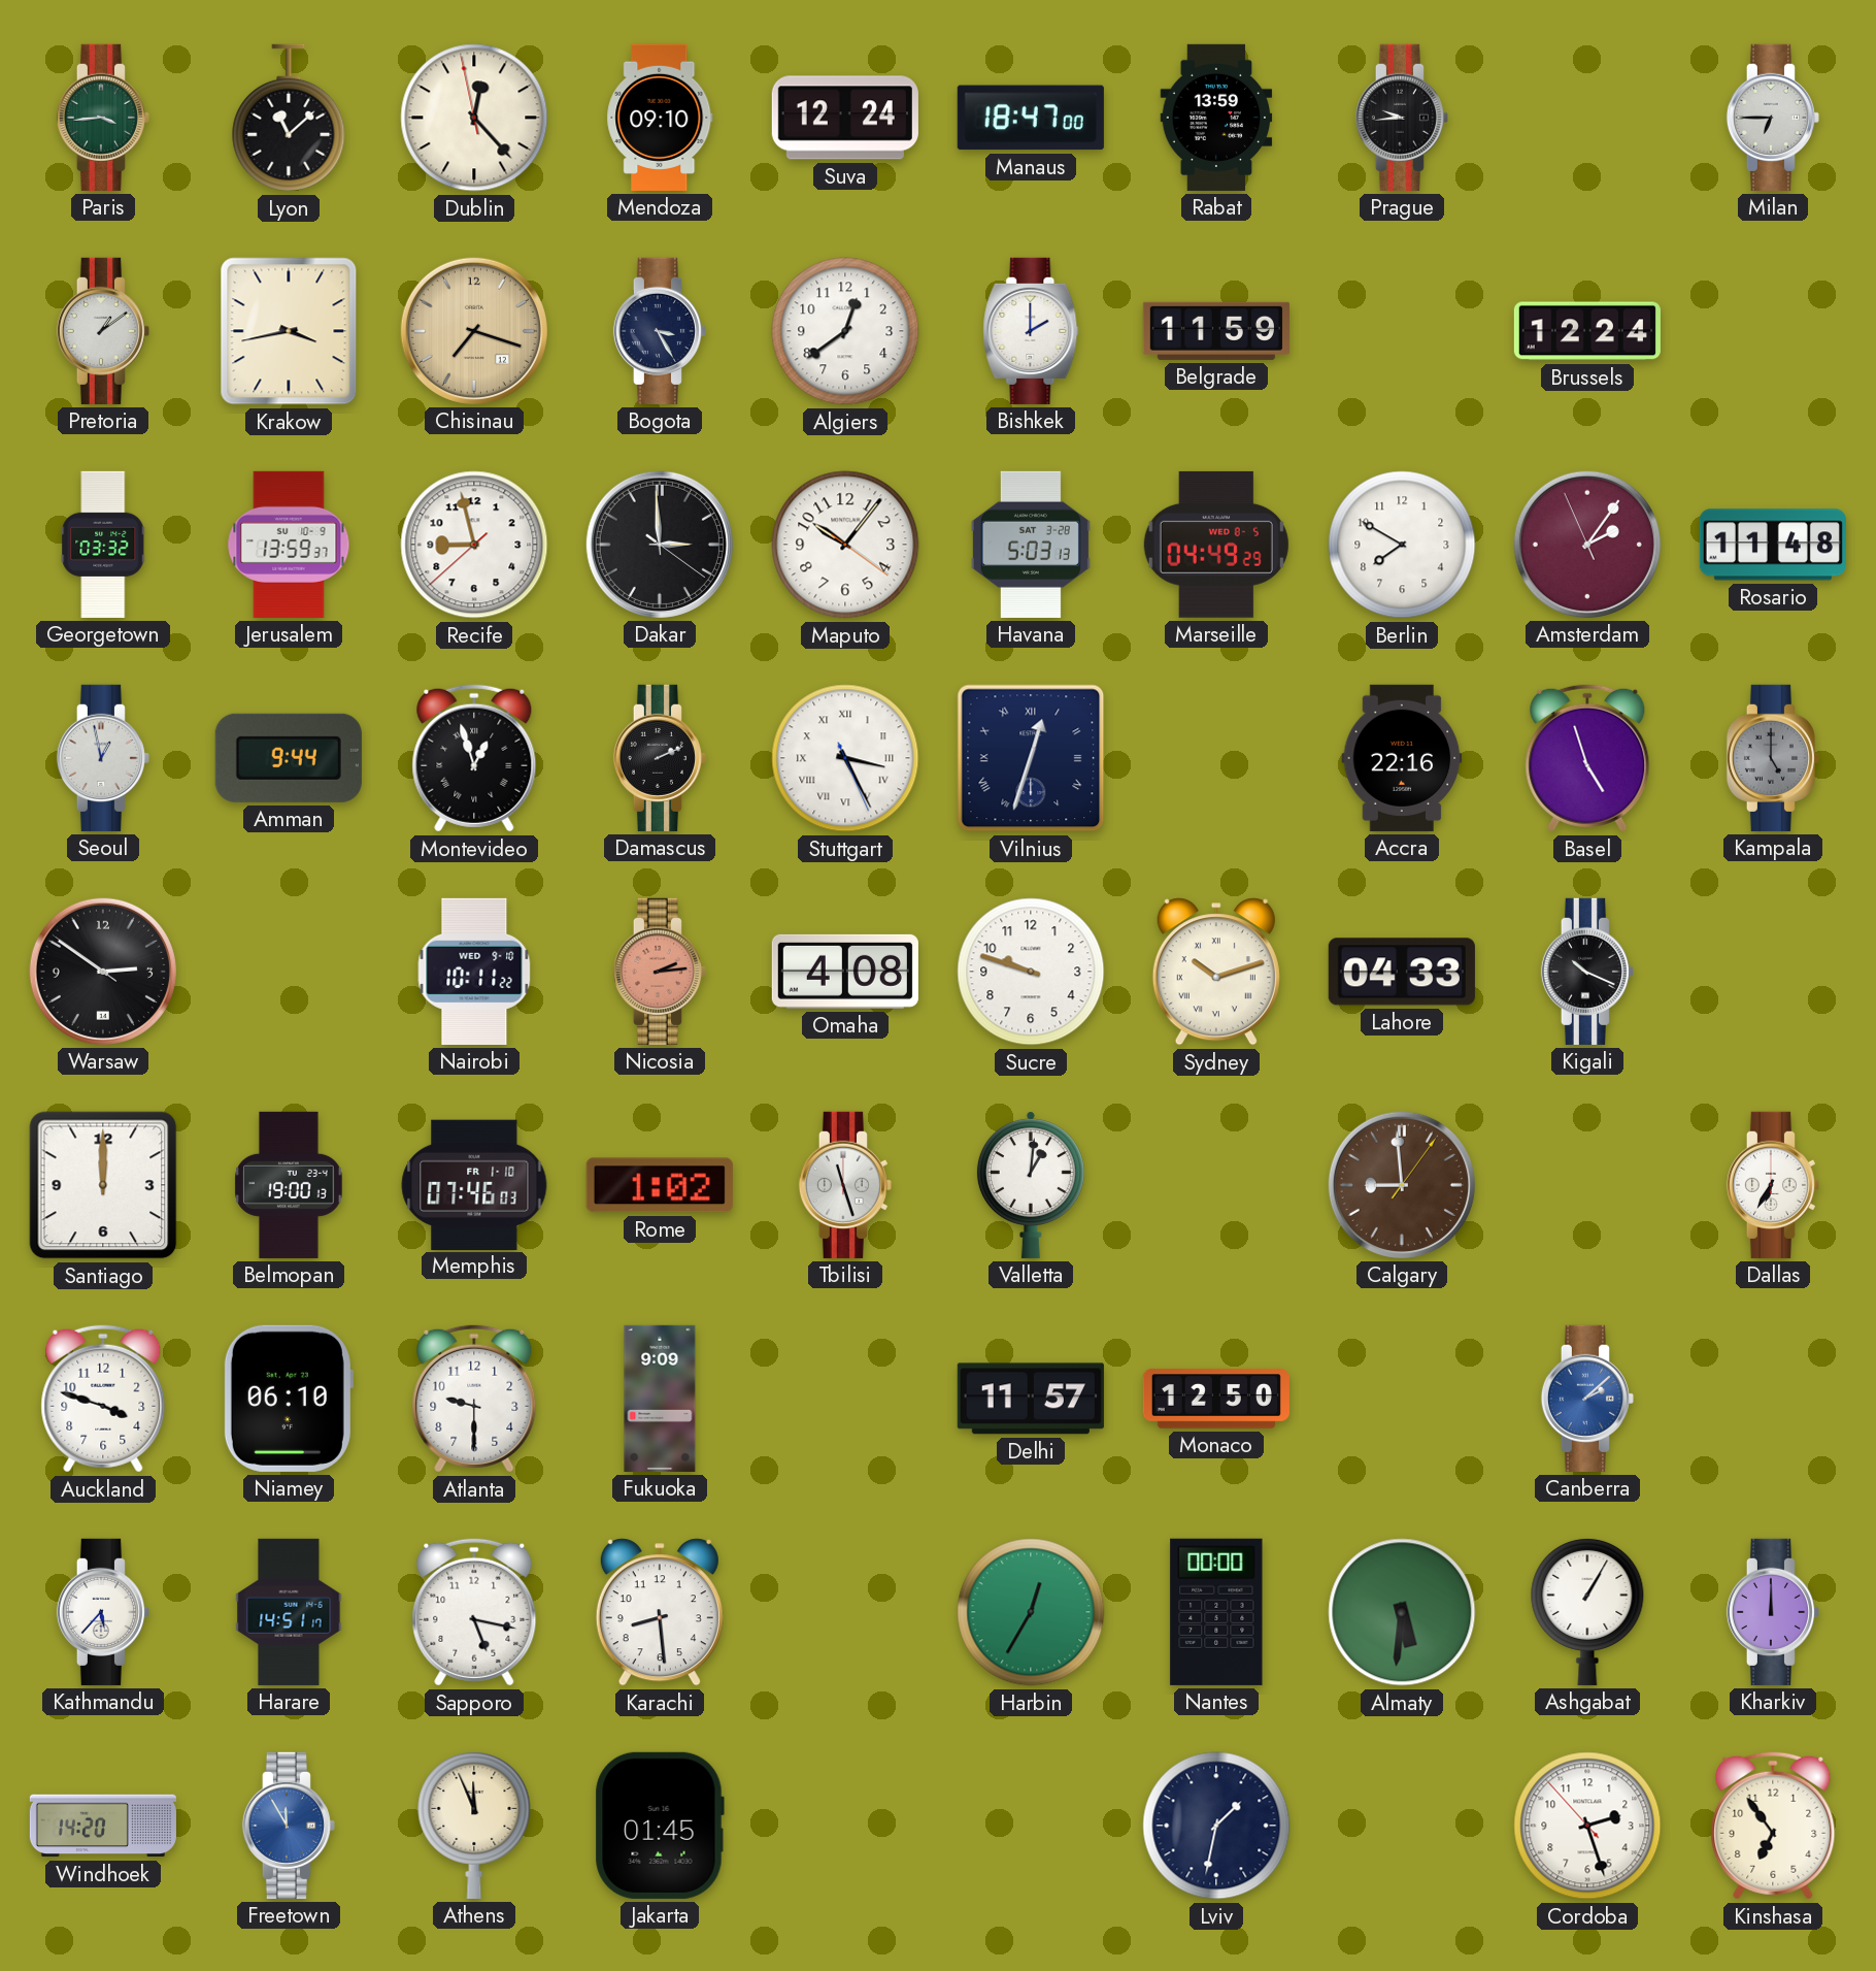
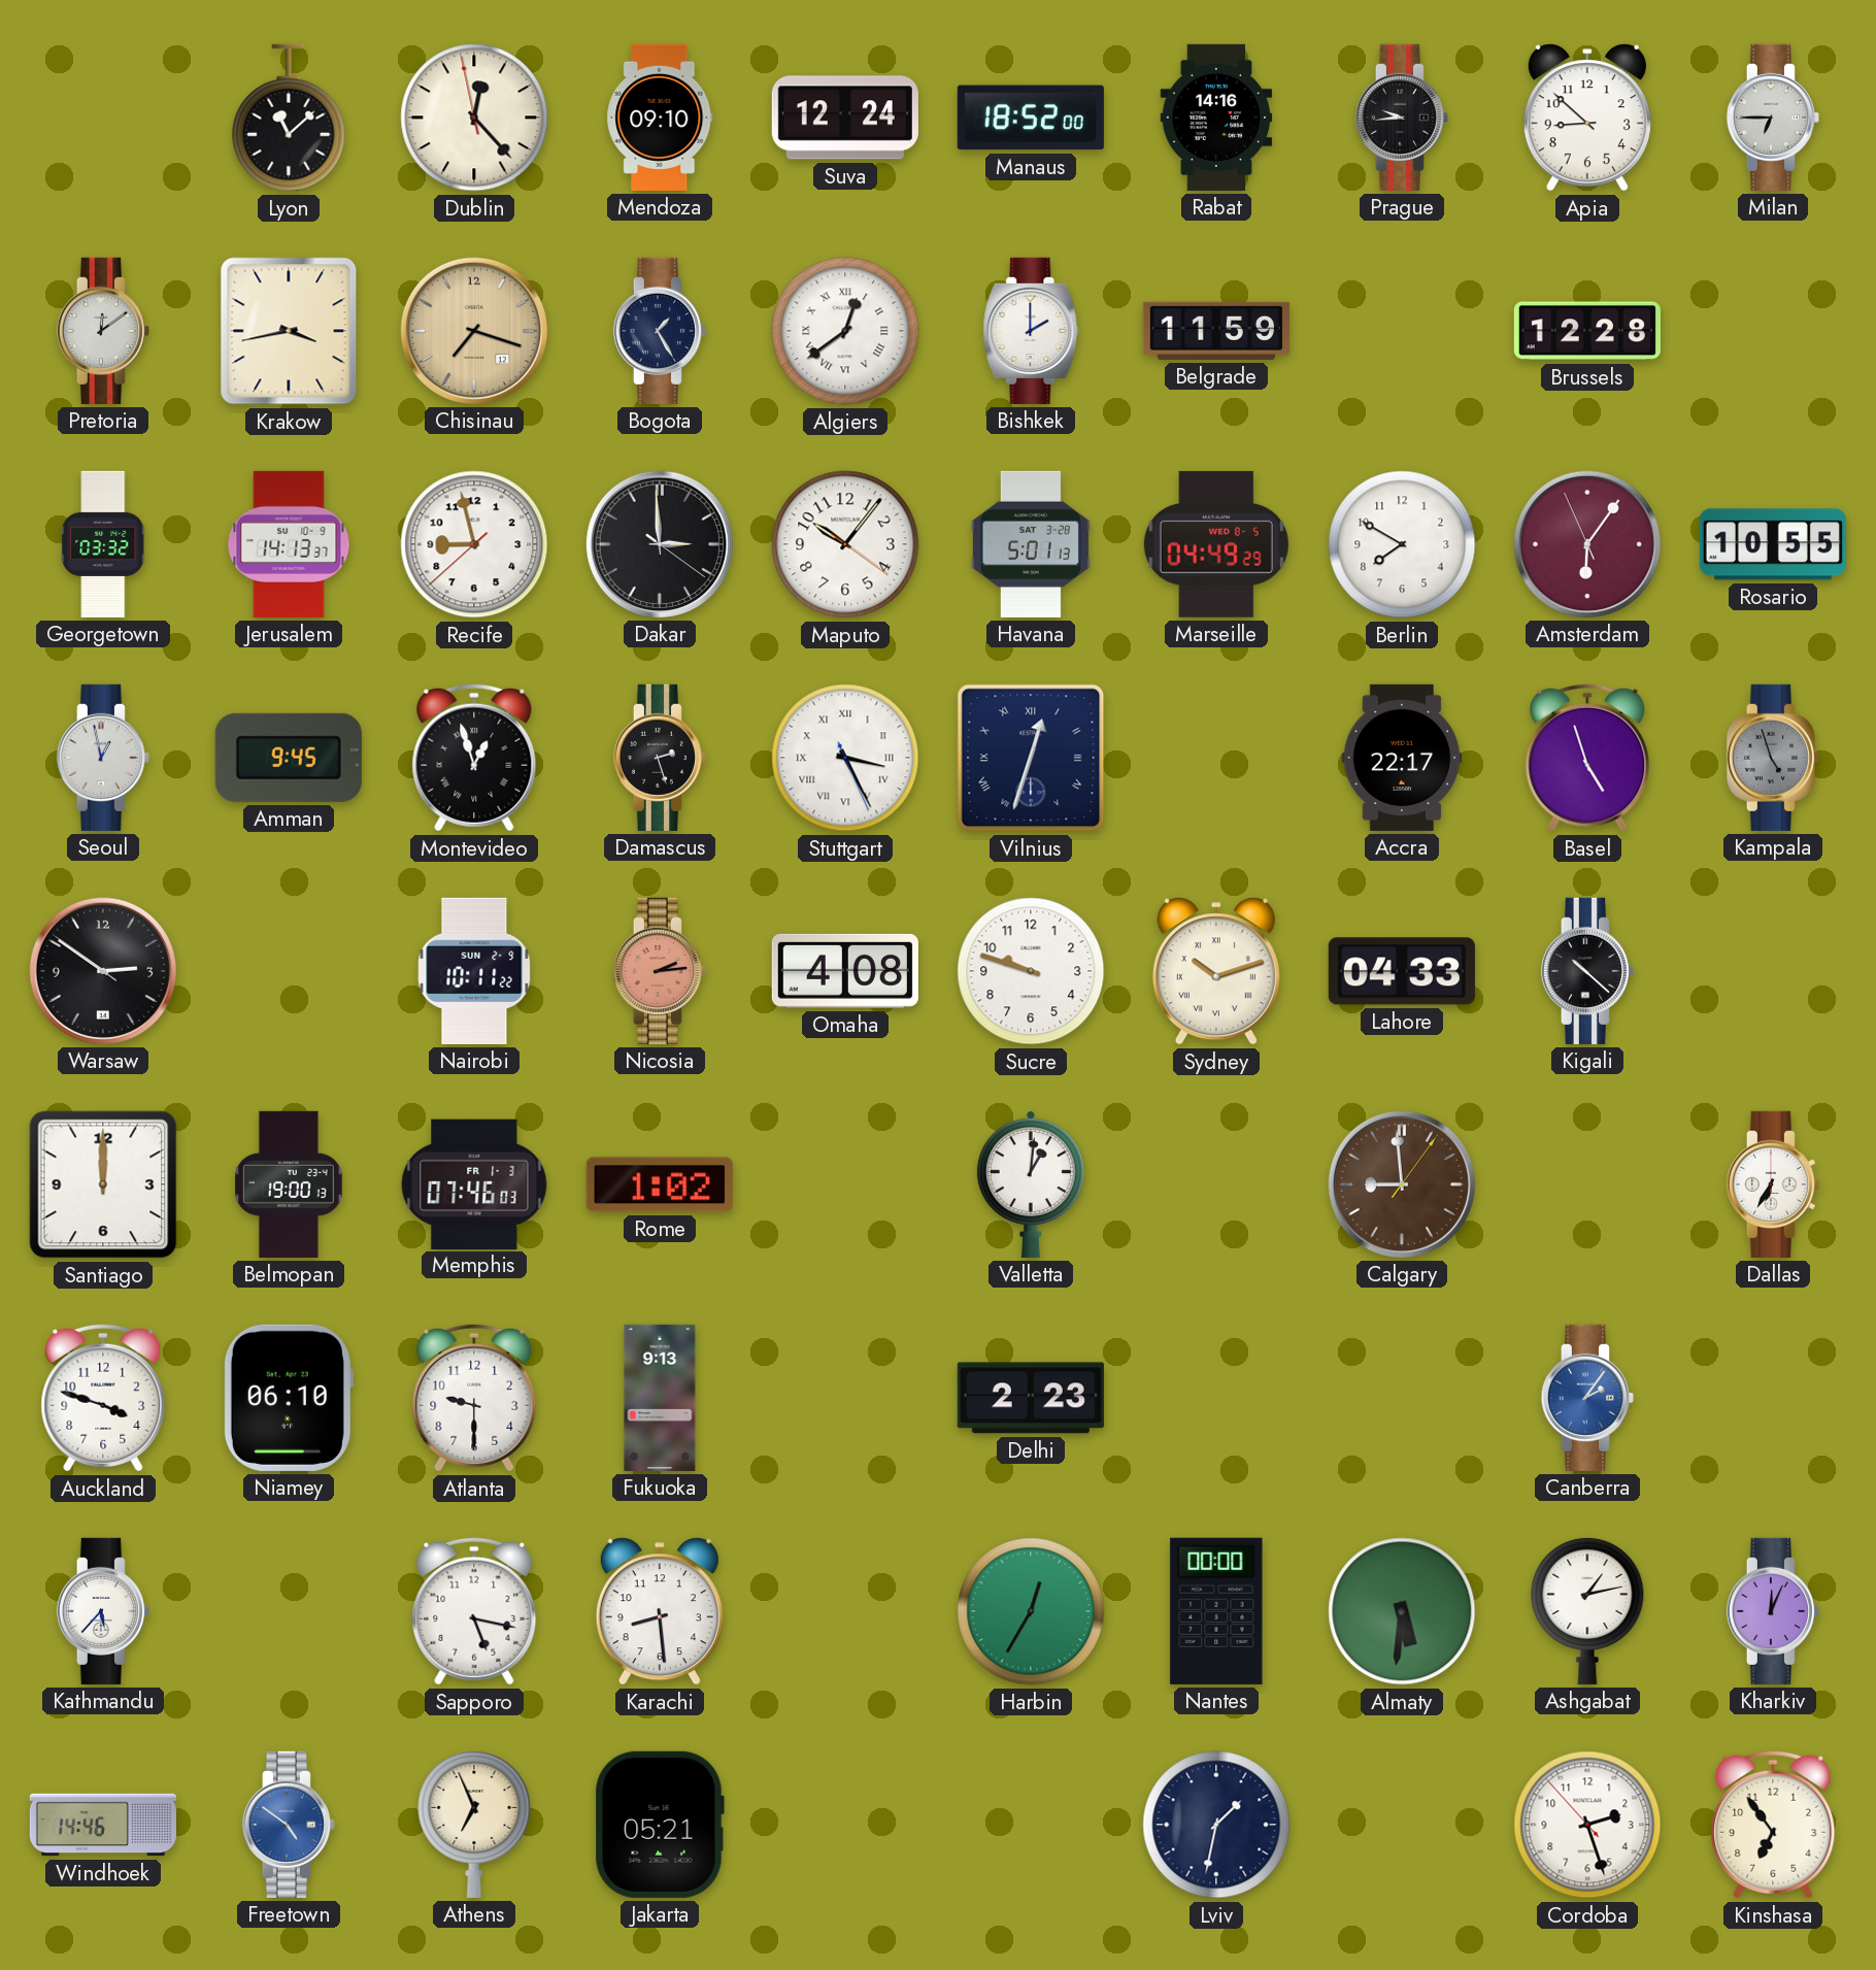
Paris: 3:44 -> none (103, 118)
Manaus: 18:47 -> 18:52 (1031, 118)
Rabat: 13:59 -> 14:16 (1216, 118)
Apia: none -> 8:52 (1587, 118)
Pretoria: 1:09 -> 12:09 (103, 331)
Bogota: 3:25 -> 1:25 (660, 331)
Algiers numerals: Arabic -> Roman (845, 331)
Brussels: 12:24 -> 12:28 (1587, 331)
Jerusalem: 13:59 -> 14:13 (289, 544)
Havana: 5:03 -> 5:01 (1031, 544)
Amsterdam: 2:05 -> 6:05 (1587, 544)
Rosario: 11:48 -> 10:55 (1773, 544)
Amman: 9:44 -> 9:45 (289, 758)
Damascus: 2:11 -> 2:27 (660, 758)
Accra: 22:16 -> 22:17 (1402, 758)
Kampala: 5:00 -> 4:57 (1773, 758)
Nairobi date: WED 9-10 -> SUN 2-9 (474, 971)
Kigali: 10:19 -> 10:22 (1587, 971)
Memphis date: FR 1-10 -> FR 1-3 (474, 1183)
Tbilisi: 11:27 -> none (845, 1185)
Fukuoka: 9:09 -> 9:13 (660, 1398)
Delhi: 11:57 -> 2:23 (1031, 1398)
Monaco: 12:50 -> none (1216, 1399)
Canberra: 2:08 -> 2:06 (1587, 1398)
Harare: 14:51 -> none (289, 1612)
Ashgabat: 1:05 -> 1:13 (1587, 1610)
Kharkiv: 12:00 -> 12:04 (1773, 1611)
Windhoek: 14:20 -> 14:46 (103, 1825)
Freetown: 11:55 -> 4:51 (289, 1825)
Athens: 11:56 -> 6:56 (474, 1824)
Jakarta: 01:45 -> 05:21 (660, 1825)
